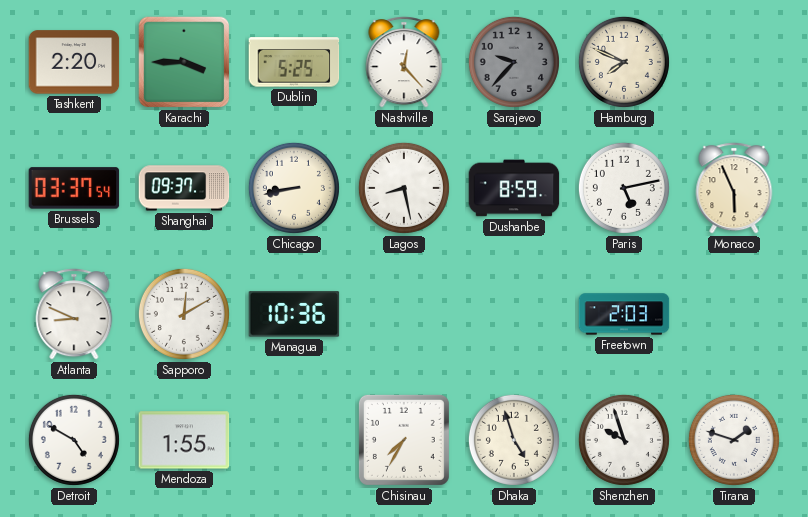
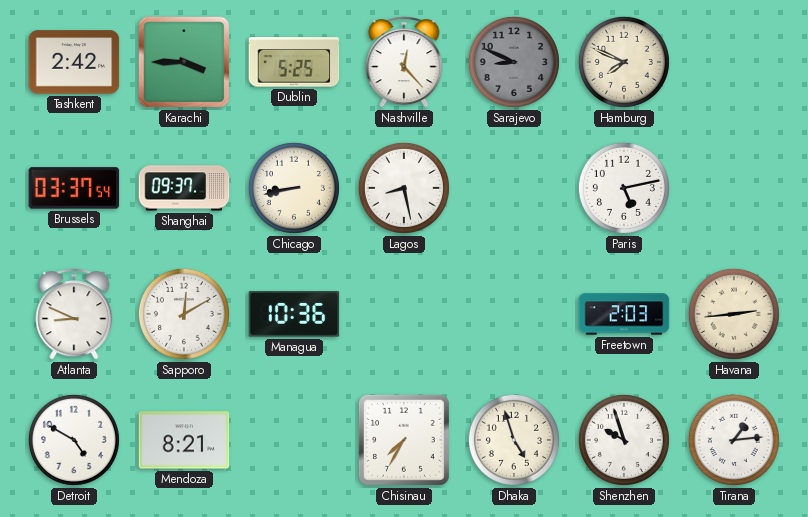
Tashkent: 2:20 -> 2:42 (74, 62)
Sarajevo: 9:37 -> 8:49 (514, 62)
Dushanbe: 8:59 -> none (514, 188)
Monaco: 5:56 -> none (734, 188)
Havana: none -> 2:44 (734, 314)
Mendoza: 1:55 -> 8:21 (184, 440)
Tirana: 1:48 -> 1:14 (734, 440)
